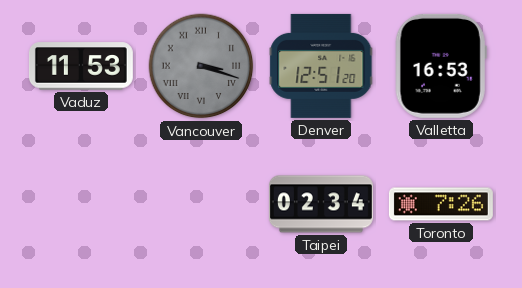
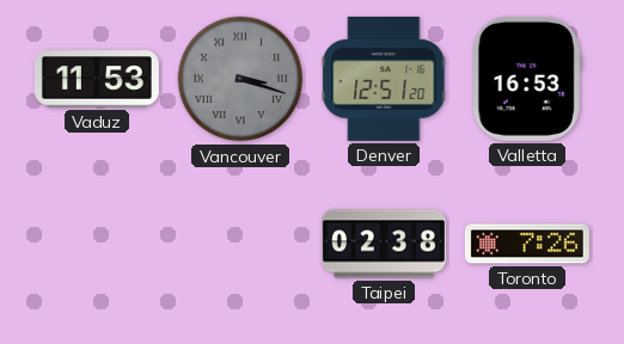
Taipei: 02:34 -> 02:38 (384, 244)
